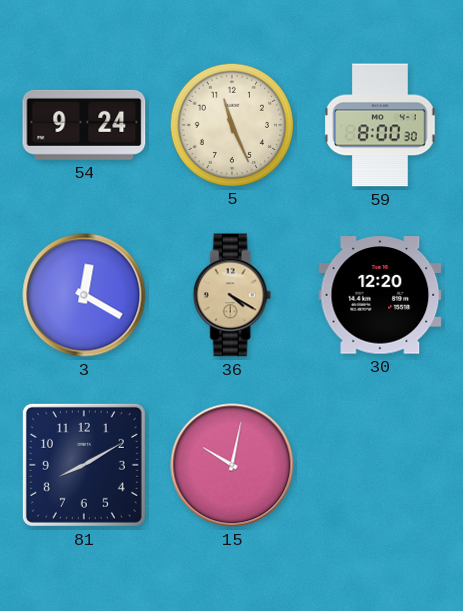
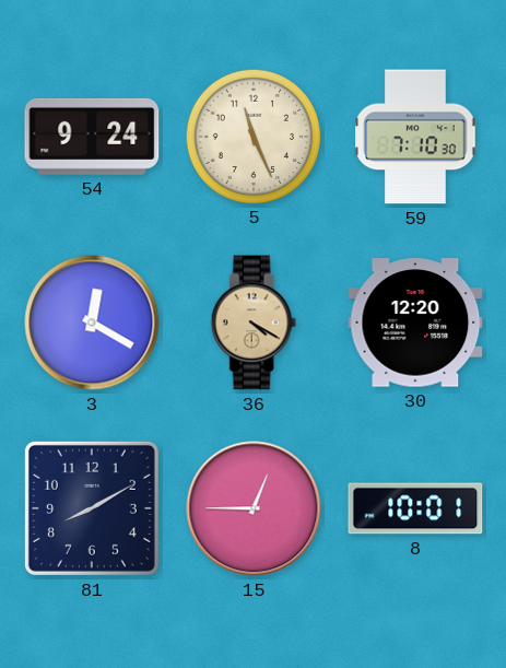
59: 8:00 -> 7:10 (415, 137)
15: 10:02 -> 12:45 (254, 508)
8: none -> 10:01 (415, 508)
